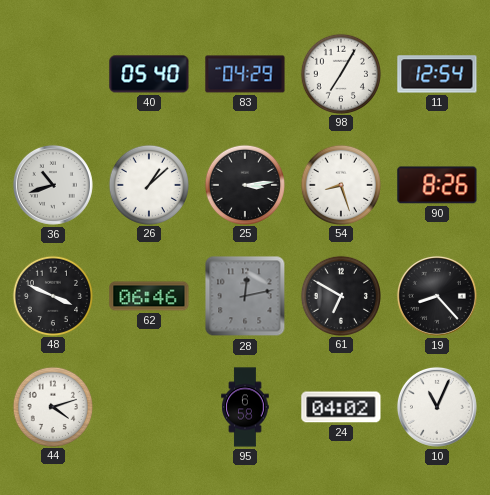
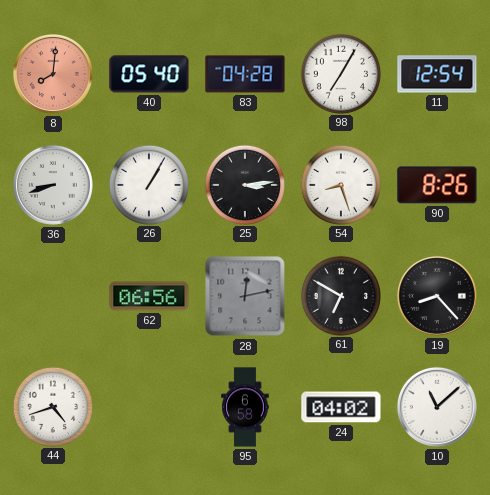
8: none -> 8:01 (53, 74)
83: 04:29 -> 04:28 (245, 74)
36: 10:42 -> 8:42 (53, 185)
26: 1:08 -> 1:05 (148, 184)
48: 3:49 -> none (52, 295)
62: 06:46 -> 06:56 (149, 296)
44: 4:12 -> 4:42 (52, 406)
10: 11:04 -> 11:08 (437, 407)
